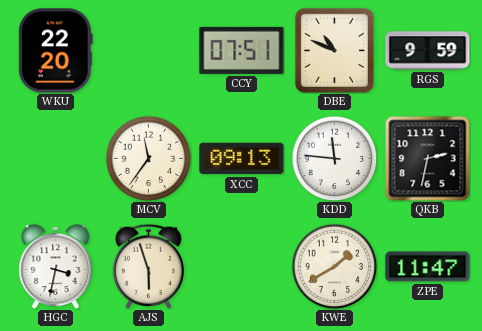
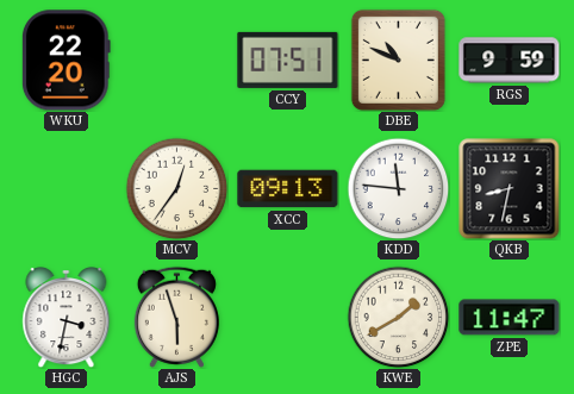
MCV: 11:36 -> 12:36 (176, 188)
QKB: 2:32 -> 8:32 (510, 189)
